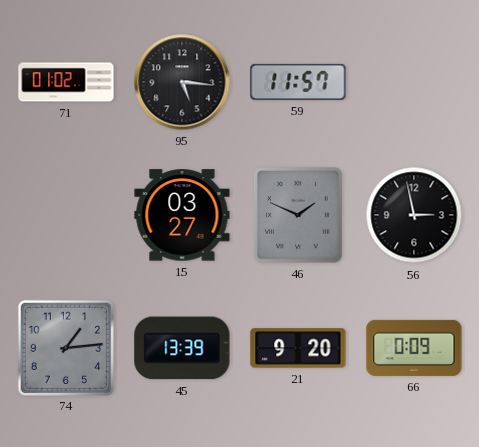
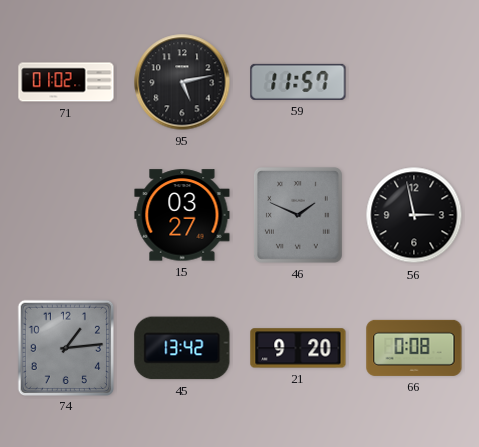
95: 5:16 -> 5:13 (182, 82)
45: 13:39 -> 13:42 (182, 348)
66: 0:09 -> 0:08 (414, 348)
